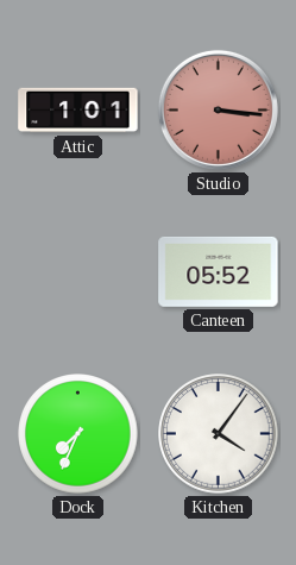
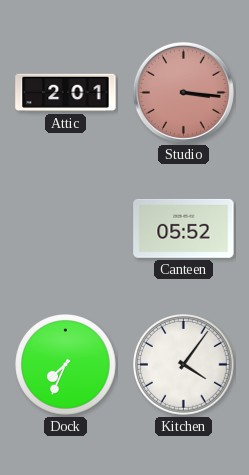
Attic: 1:01 -> 2:01 (66, 93)
